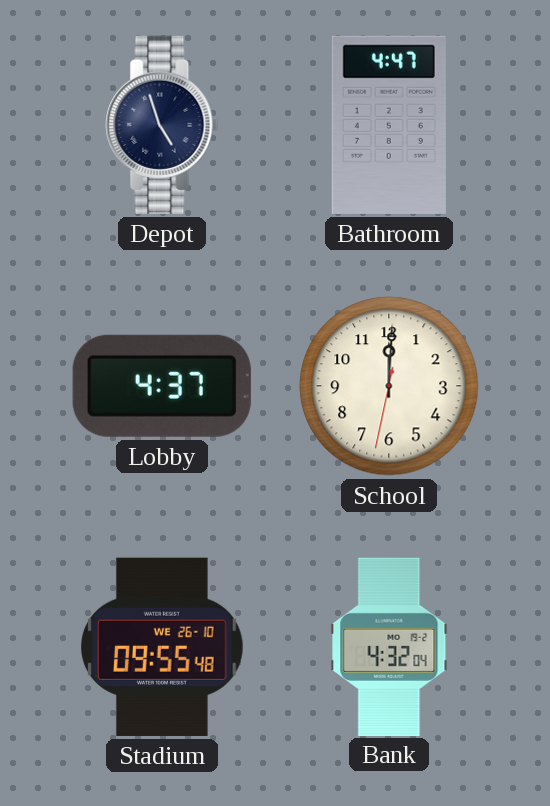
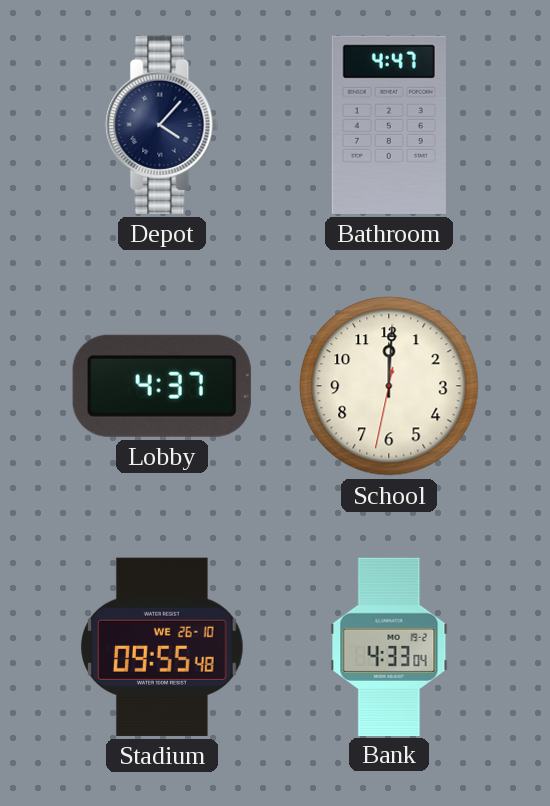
Depot: 4:57 -> 4:07 (162, 125)
Bank: 4:32 -> 4:33 (389, 646)
